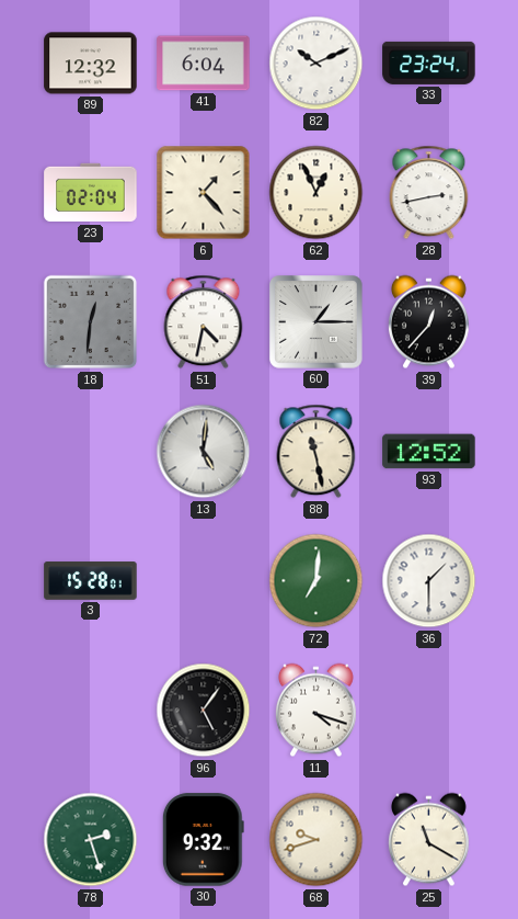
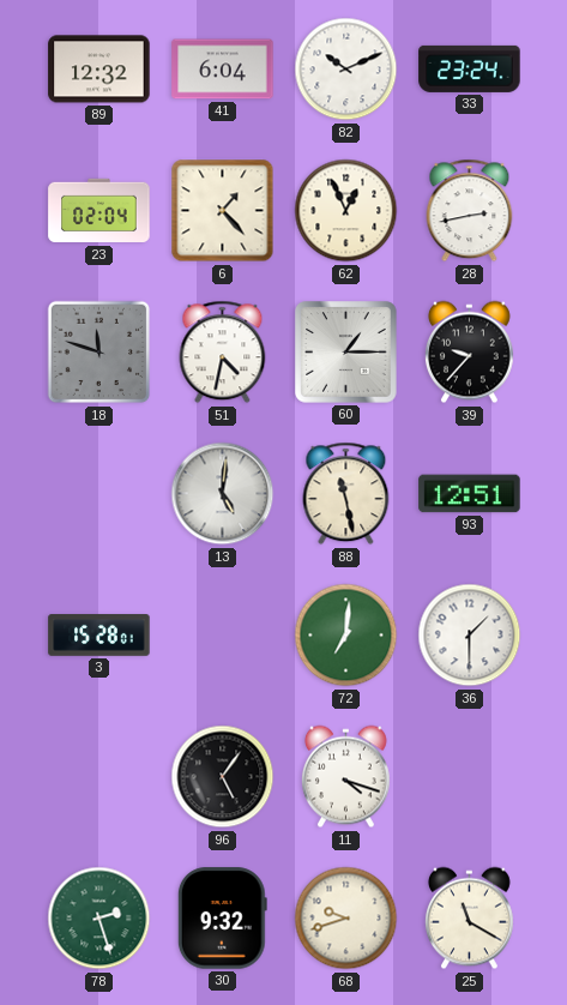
18: 12:31 -> 11:48 (99, 353)
39: 12:37 -> 9:37 (469, 353)
93: 12:52 -> 12:51 (470, 494)
